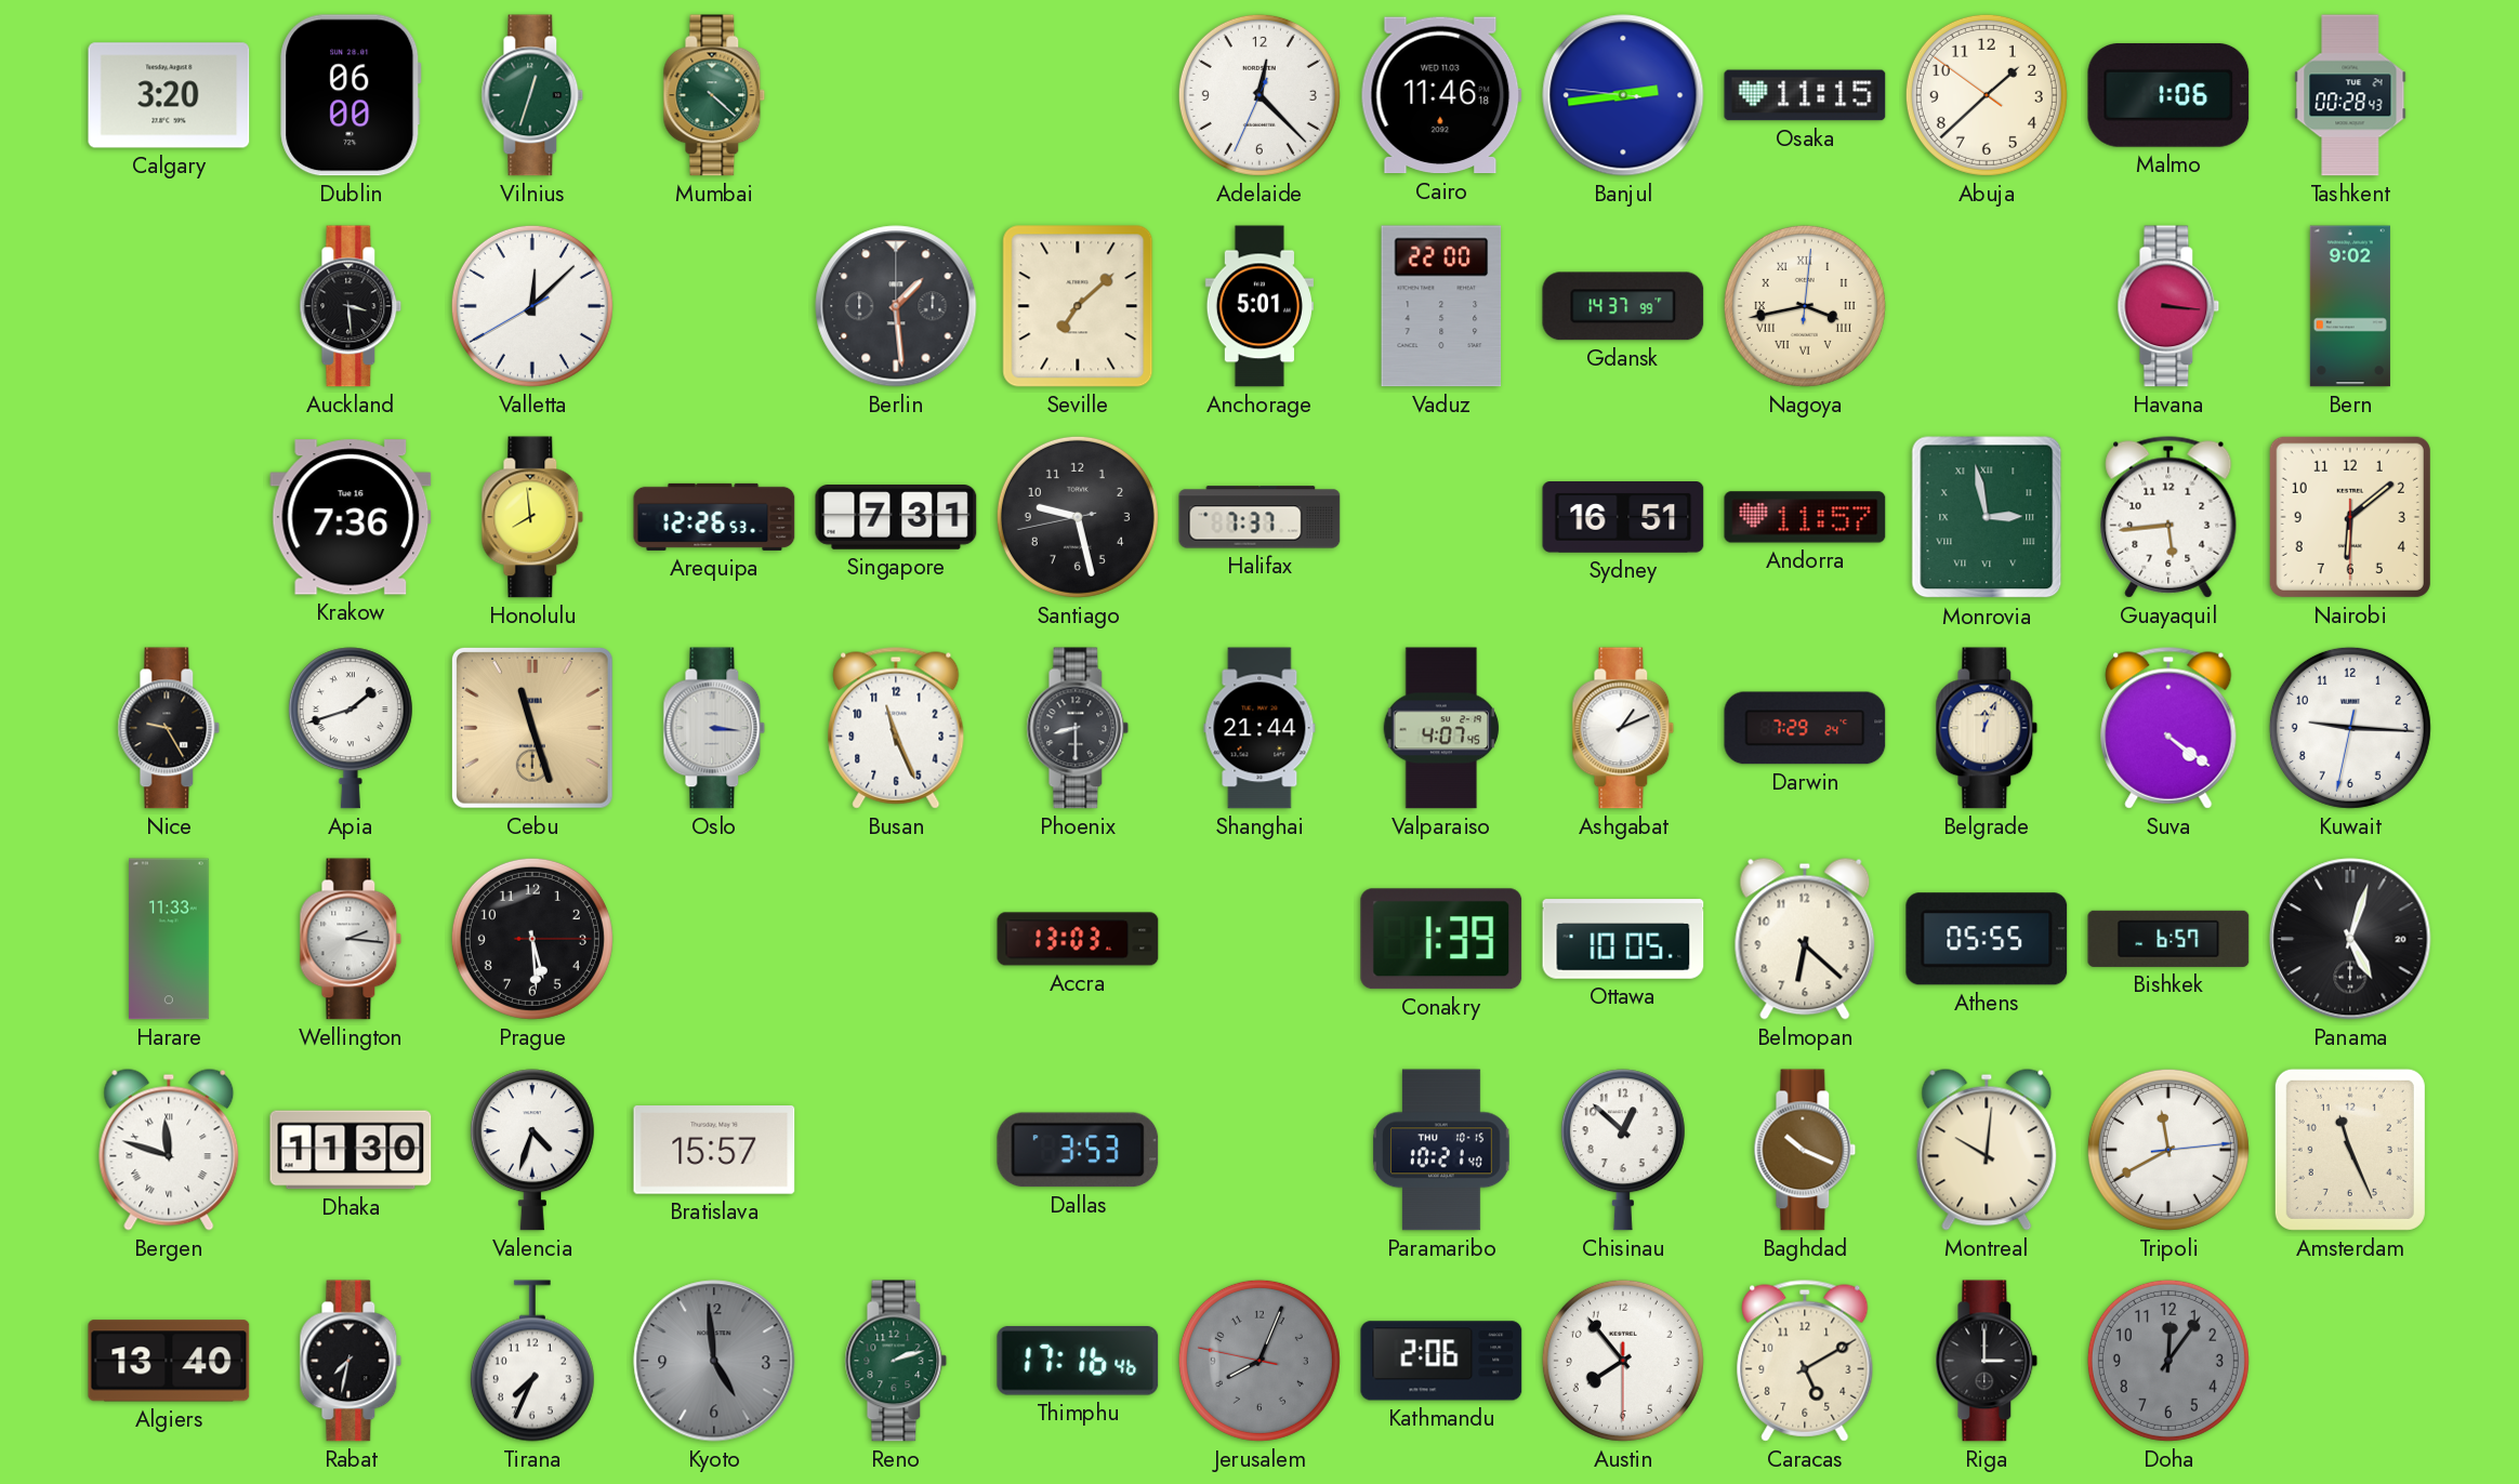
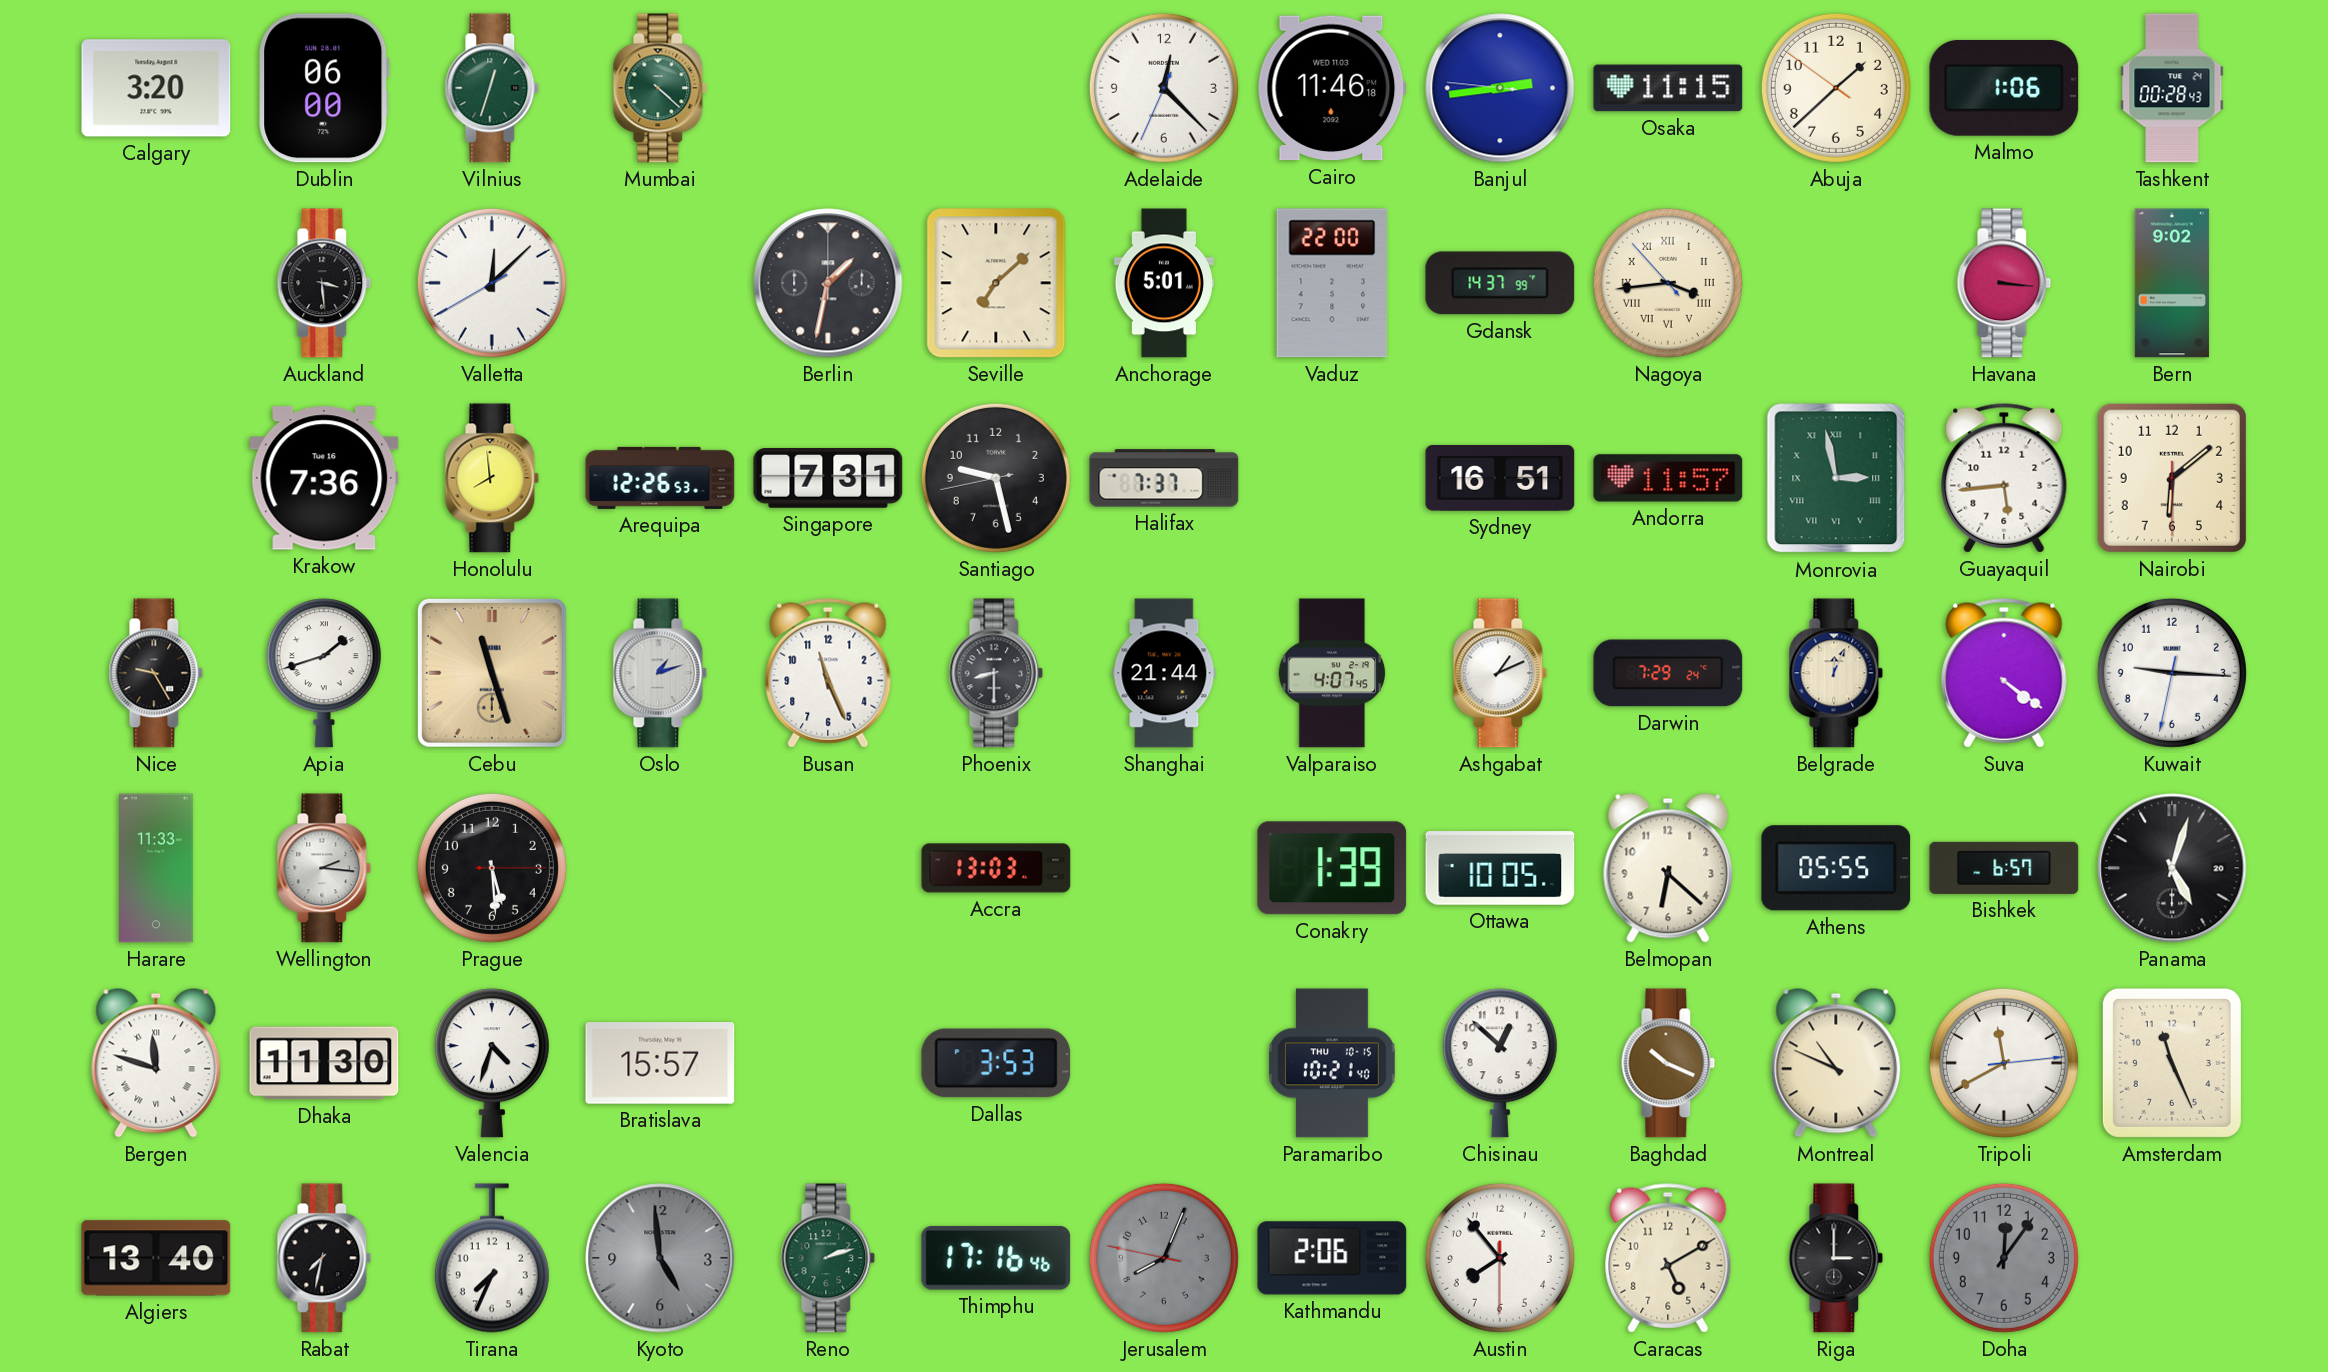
Berlin: 1:29 -> 1:32 (828, 283)
Nagoya: 3:43:01 -> 3:43:53 (1668, 283)
Oslo: 3:16 -> 1:12 (660, 673)
Montreal: 10:01 -> 10:49 (1836, 1063)
